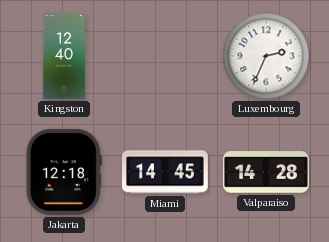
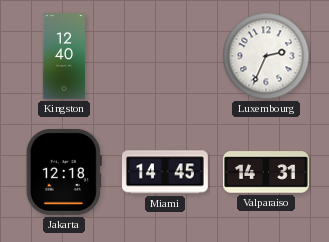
Valparaiso: 14:28 -> 14:31 (267, 172)
